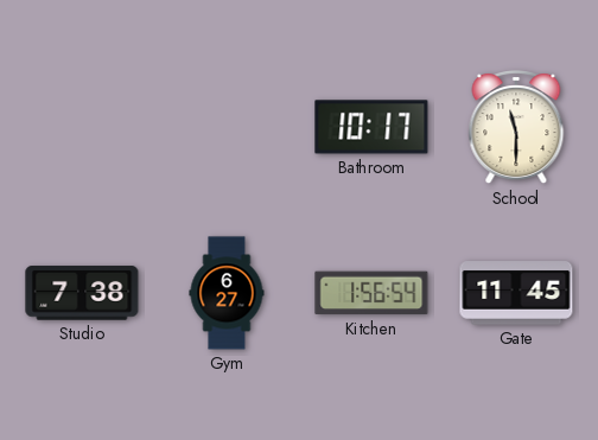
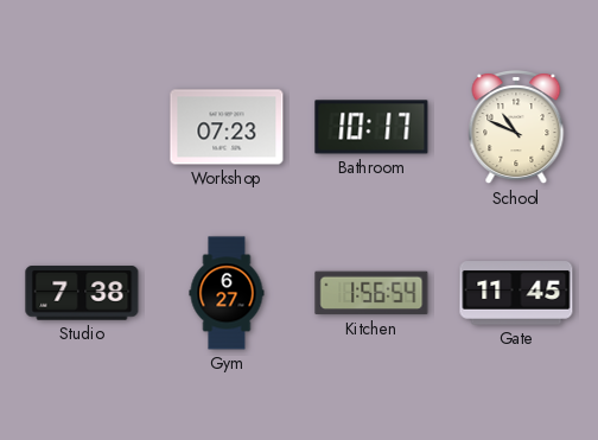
Workshop: none -> 07:23 (227, 127)
School: 11:30 -> 10:49 (516, 128)
